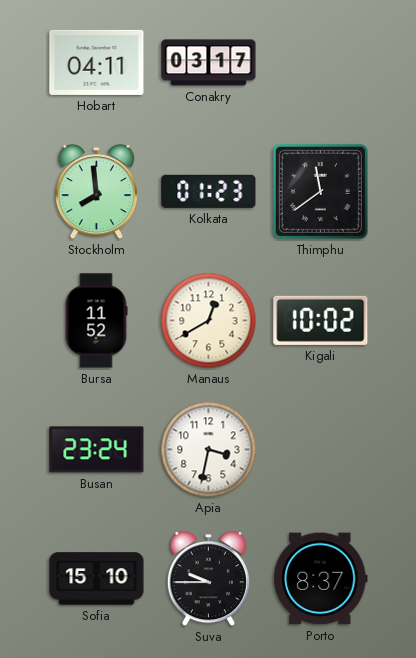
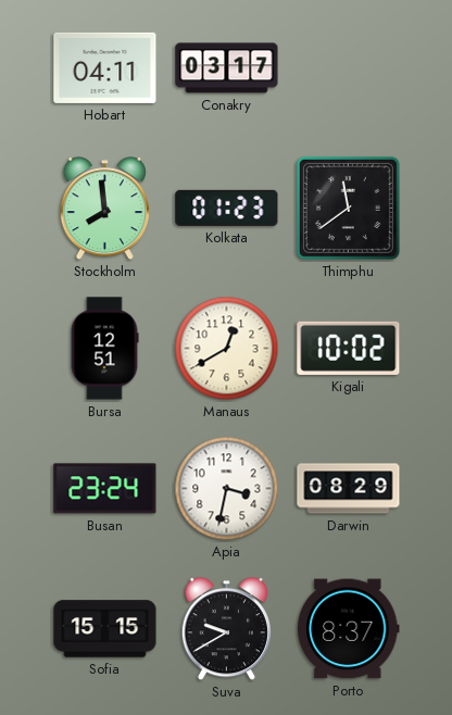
Bursa: 11:52 -> 12:51 (104, 349)
Darwin: none -> 08:29 (349, 489)
Sofia: 15:10 -> 15:15 (105, 629)
Suva: 9:45 -> 9:40 (226, 629)
